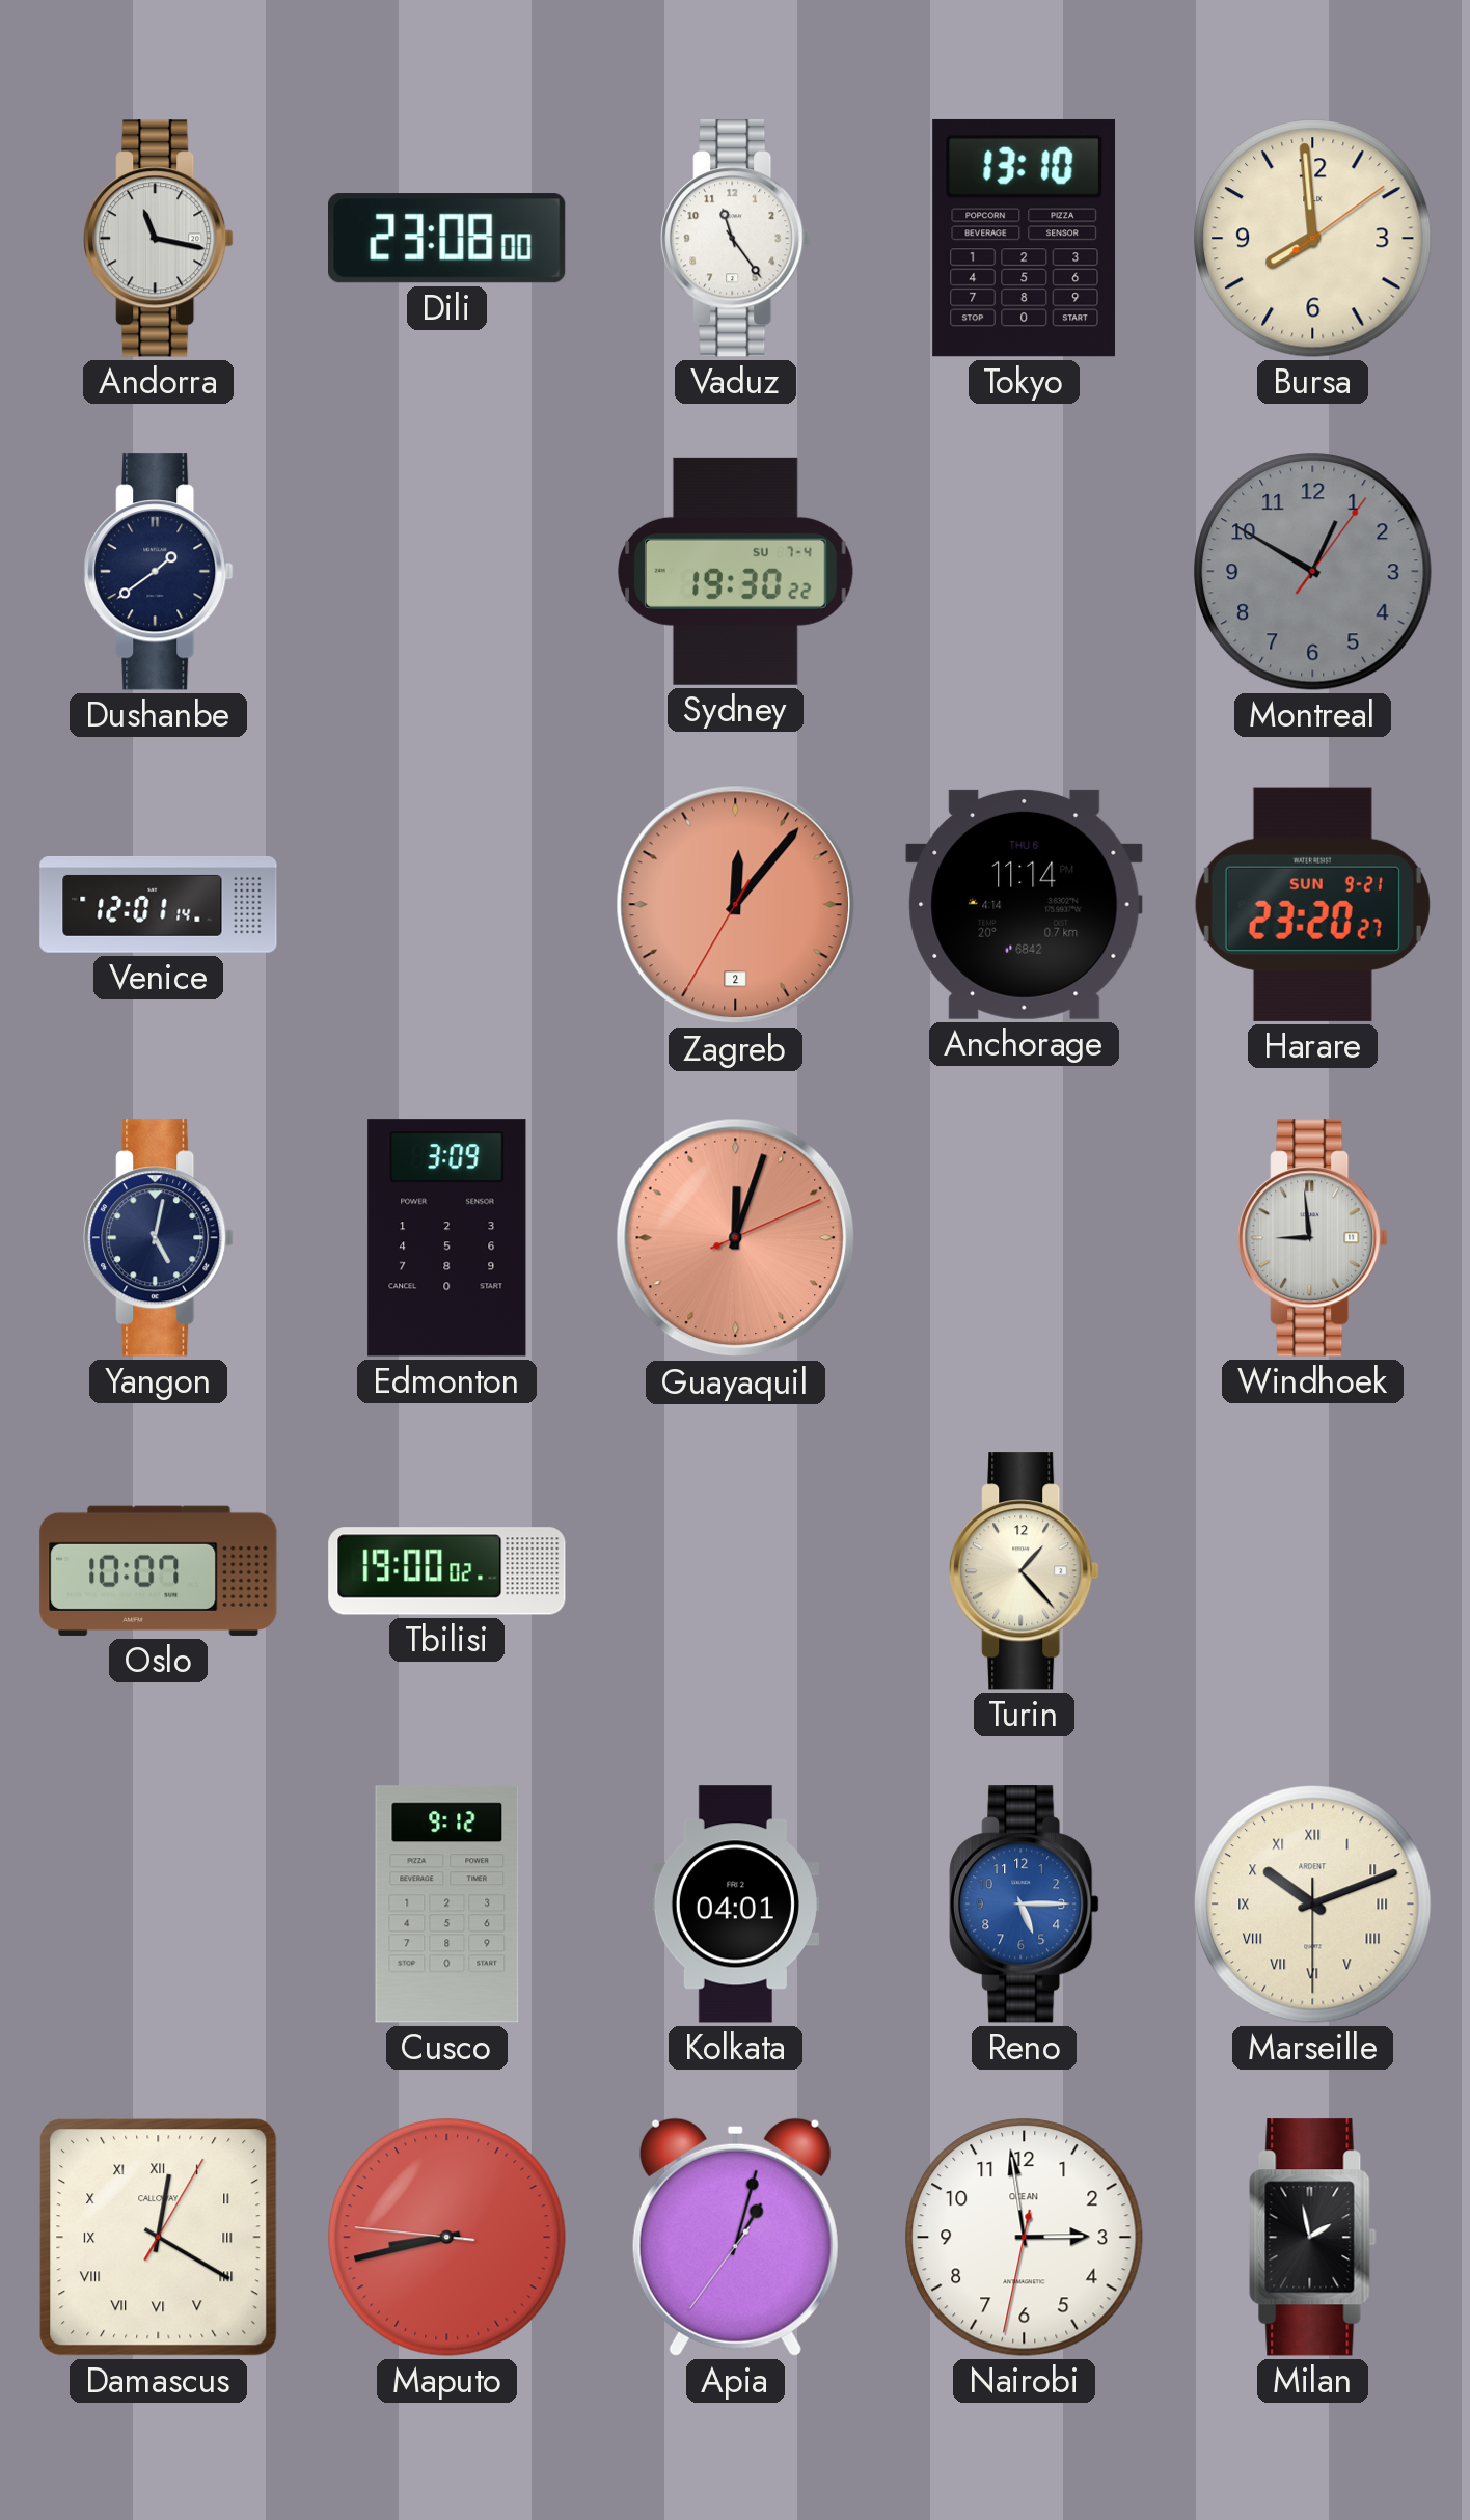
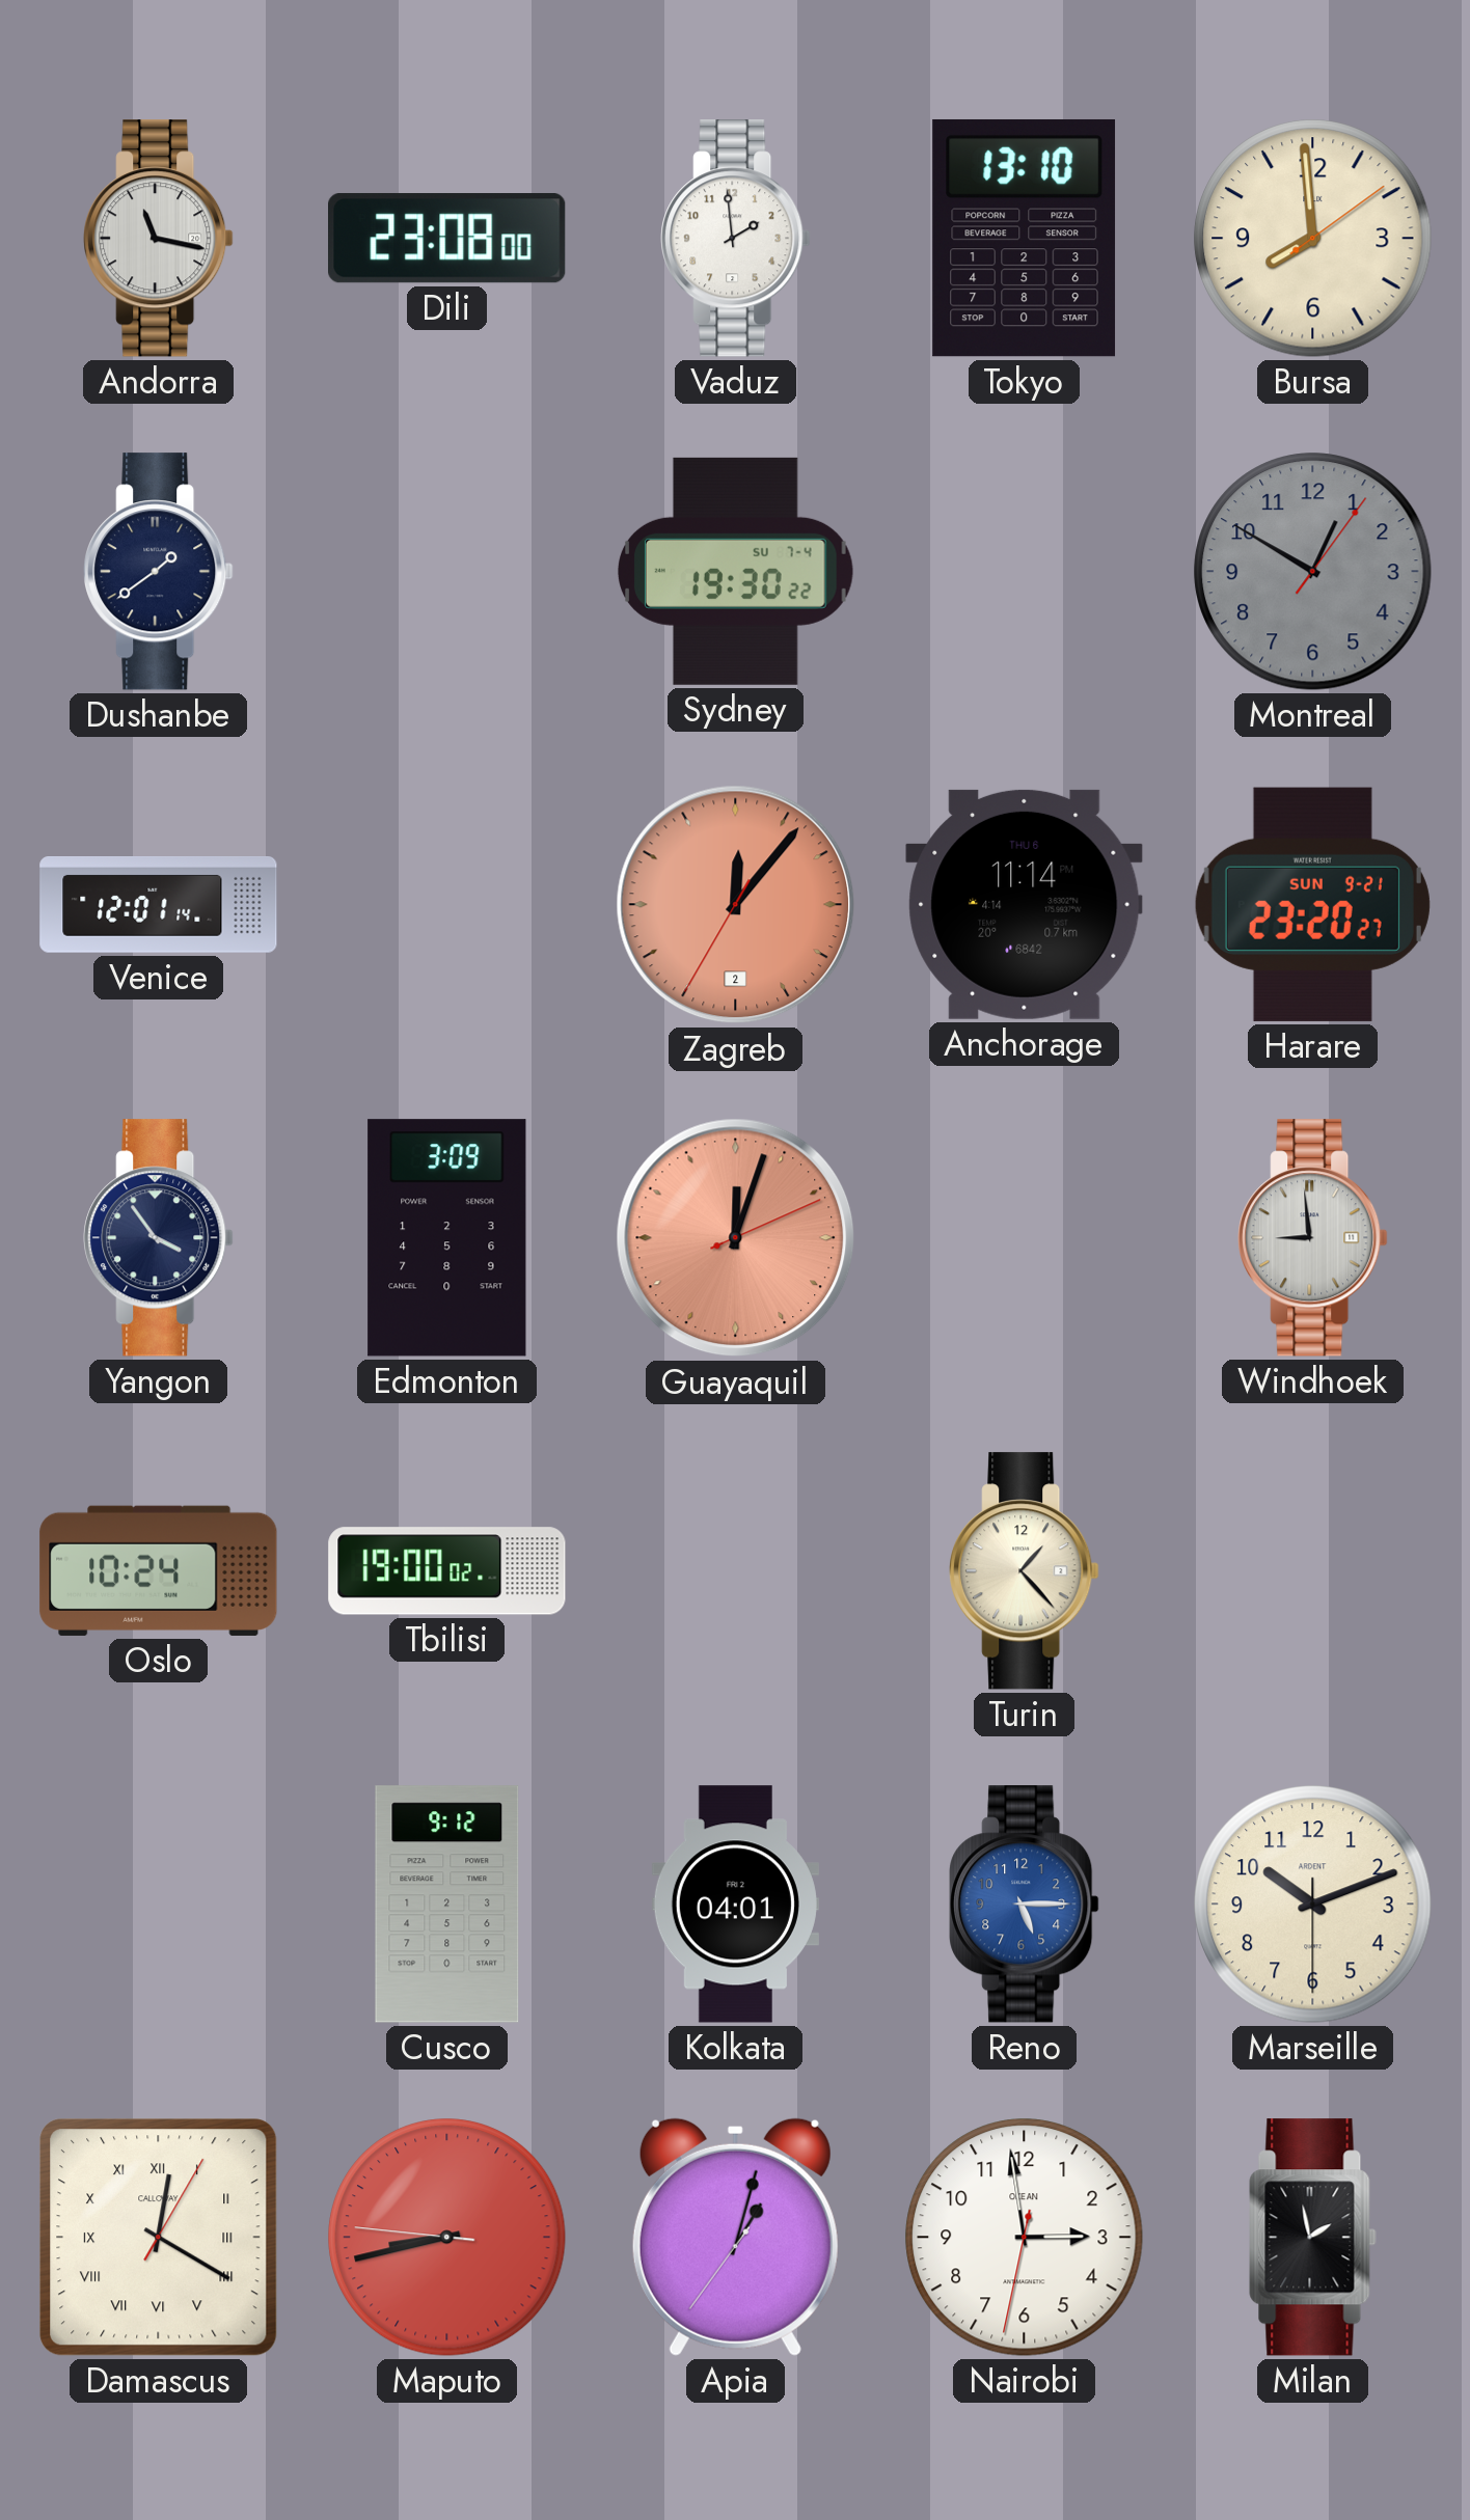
Vaduz: 11:24 -> 1:59 (736, 239)
Yangon: 5:02 -> 3:54 (159, 1238)
Oslo: 10:07 -> 10:24 (159, 1570)
Marseille numerals: Roman -> Arabic (1313, 1905)
